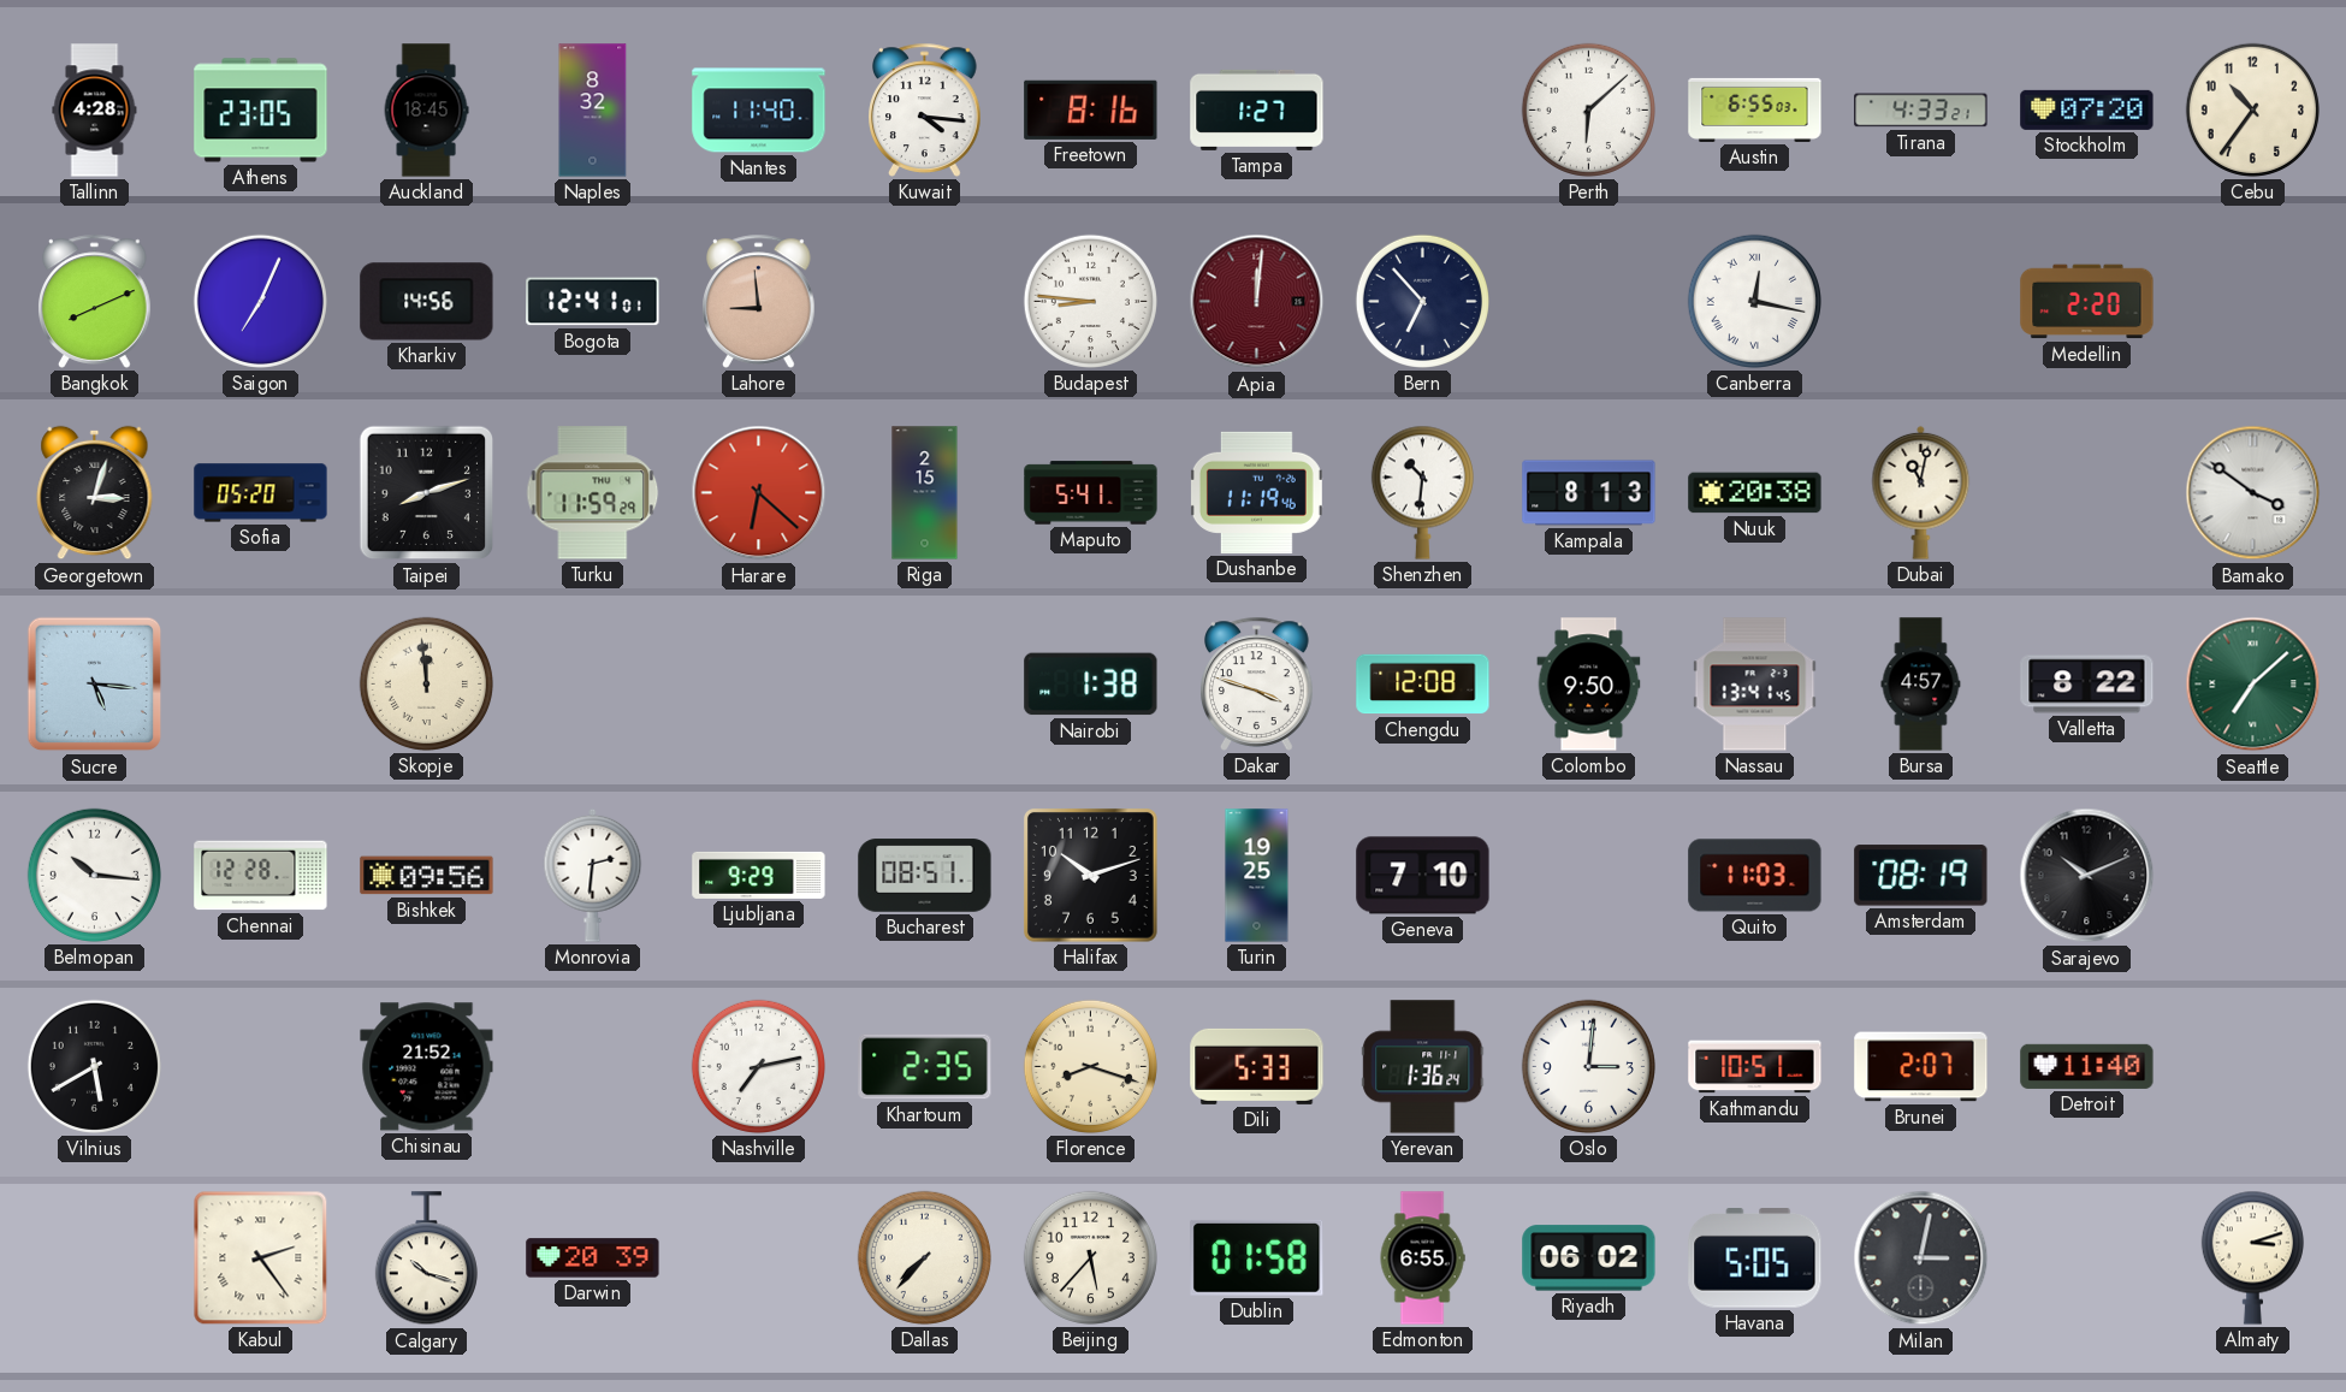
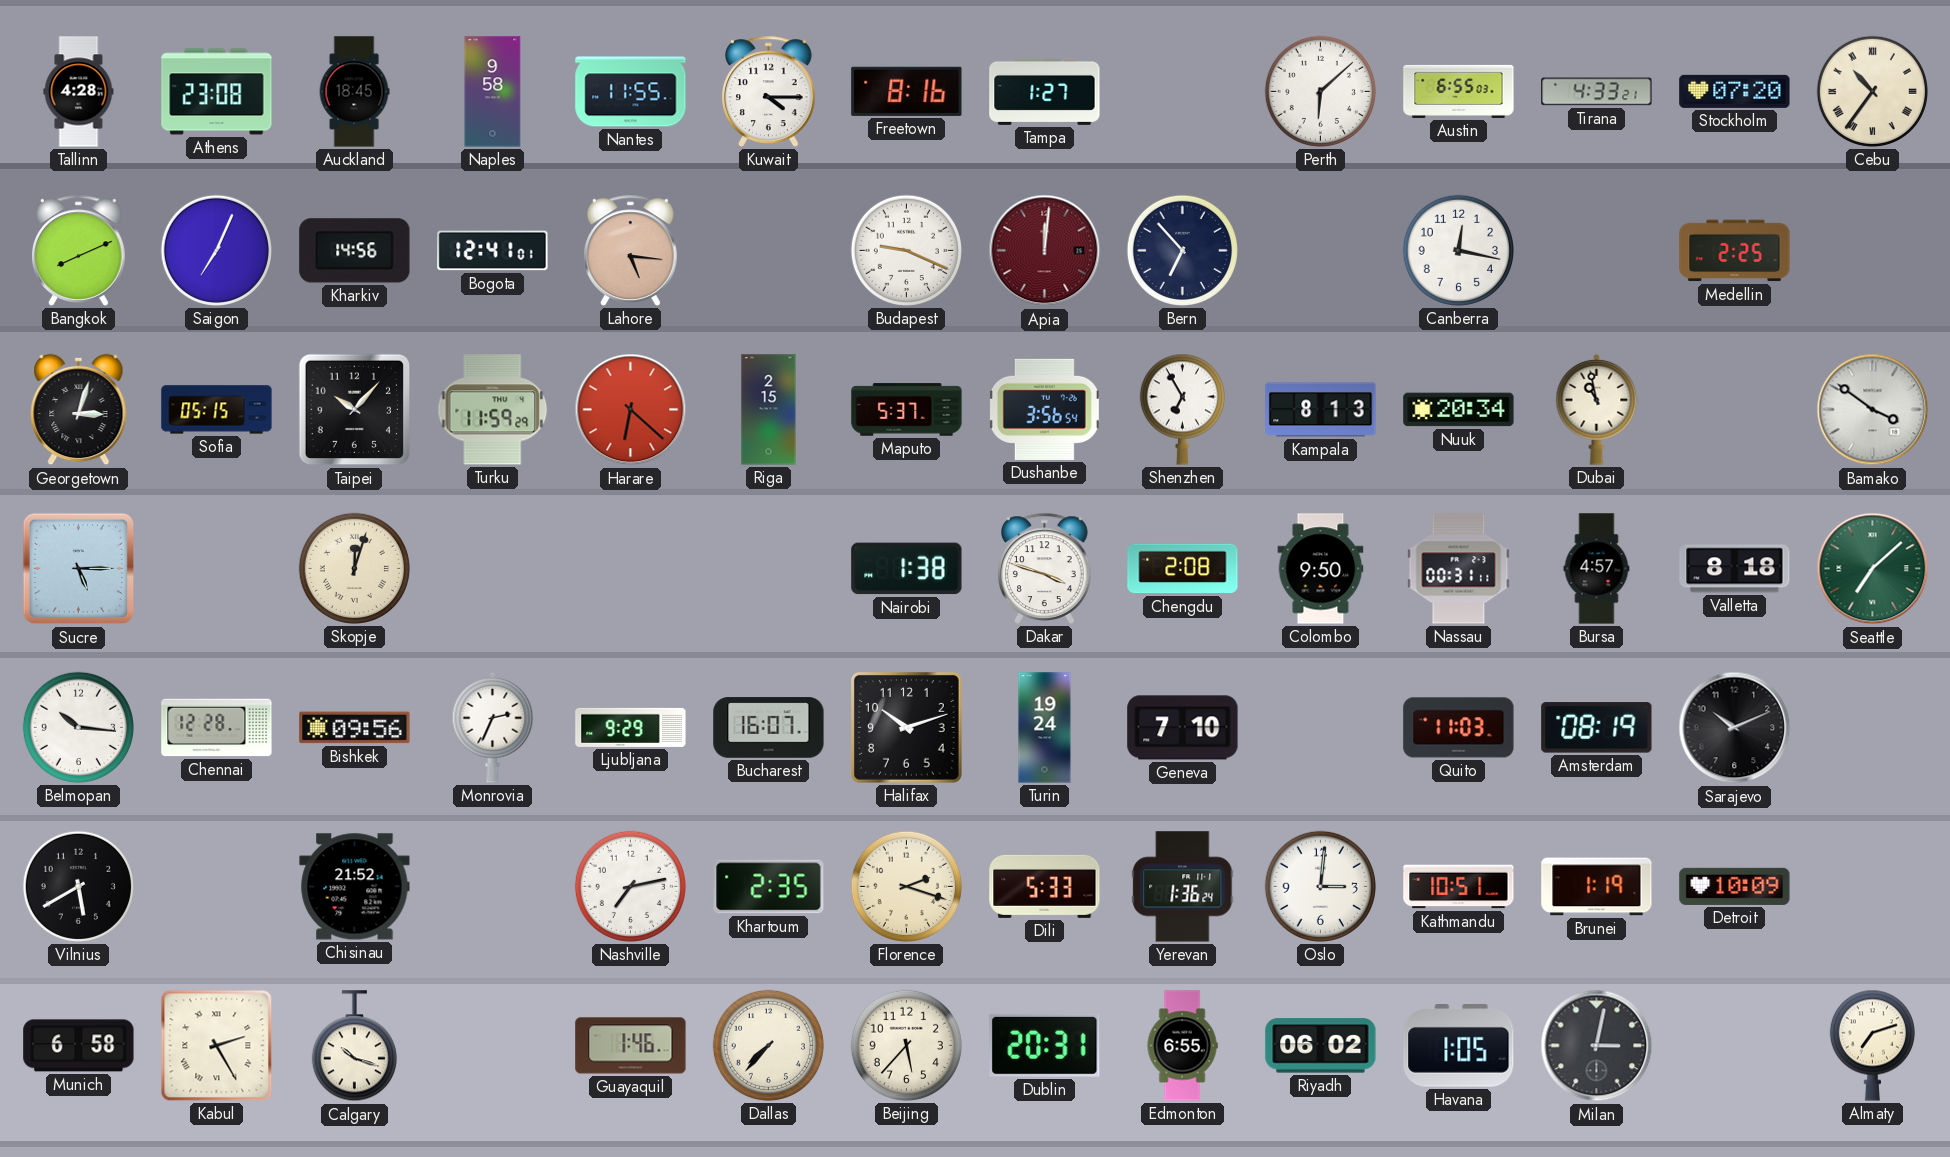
Athens: 23:05 -> 23:08 (217, 92)
Naples: 8:32 -> 9:58 (493, 92)
Nantes: 11:40 -> 11:55 (631, 92)
Kuwait: 4:16 -> 4:15 (769, 91)
Cebu numerals: Arabic -> Roman (1872, 91)
Lahore: 8:59 -> 5:16 (631, 250)
Budapest: 8:46 -> 9:19 (906, 250)
Canberra numerals: Roman -> Arabic (1458, 250)
Medellin: 2:20 -> 2:25 (1735, 251)
Sofia: 05:20 -> 05:15 (217, 410)
Taipei: 8:12 -> 10:07 (355, 410)
Maputo: 5:41 -> 5:37 (907, 410)
Dushanbe: 11:19 -> 3:56 (1044, 409)
Shenzhen: 10:31 -> 6:55 (1182, 409)
Nuuk: 20:38 -> 20:34 (1459, 410)
Dubai: 11:02 -> 10:58 (1597, 409)
Sucre: 5:16 -> 5:15 (79, 569)
Skopje: 11:59 -> 12:03 (354, 568)
Chengdu: 12:08 -> 2:08 (1183, 569)
Nassau: 13:41 -> 00:31 (1459, 569)
Valletta: 8:22 -> 8:18 (1735, 569)
Monrovia: 2:31 -> 2:34 (493, 727)
Bucharest: 08:51 -> 16:07 (769, 728)
Turin: 19:25 -> 19:24 (1045, 728)
Florence: 8:18 -> 2:18 (906, 886)
Brunei: 2:07 -> 1:19 (1597, 887)
Detroit: 11:40 -> 10:09 (1735, 886)
Munich: none -> 6:58 (79, 1046)
Kabul: 2:24 -> 2:25 (217, 1046)
Darwin: 20:39 -> none (593, 1258)
Guayaquil: none -> 1:46 (631, 1046)
Dublin: 01:58 -> 20:31 (1045, 1045)
Havana: 5:05 -> 1:05 (1459, 1046)
Almaty: 3:12 -> 7:12 (1872, 1045)
